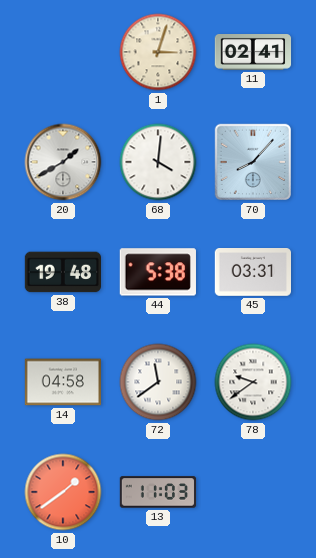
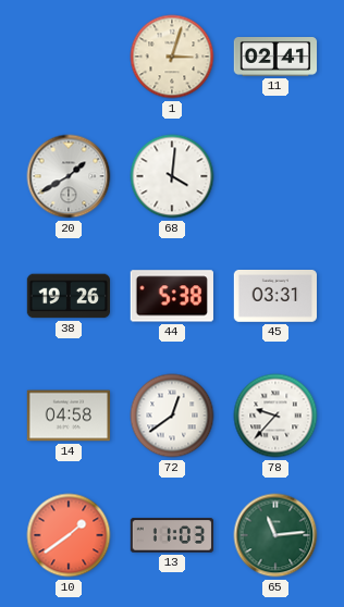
70: 8:07 -> none (253, 162)
38: 19:48 -> 19:26 (67, 296)
72: 11:39 -> 12:39 (172, 416)
78: 9:39 -> 9:37 (275, 416)
65: none -> 11:14 (275, 535)
